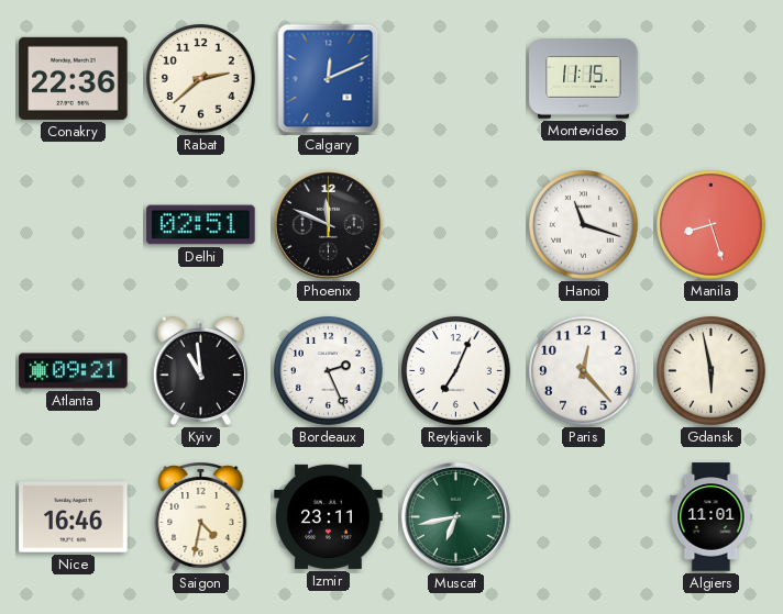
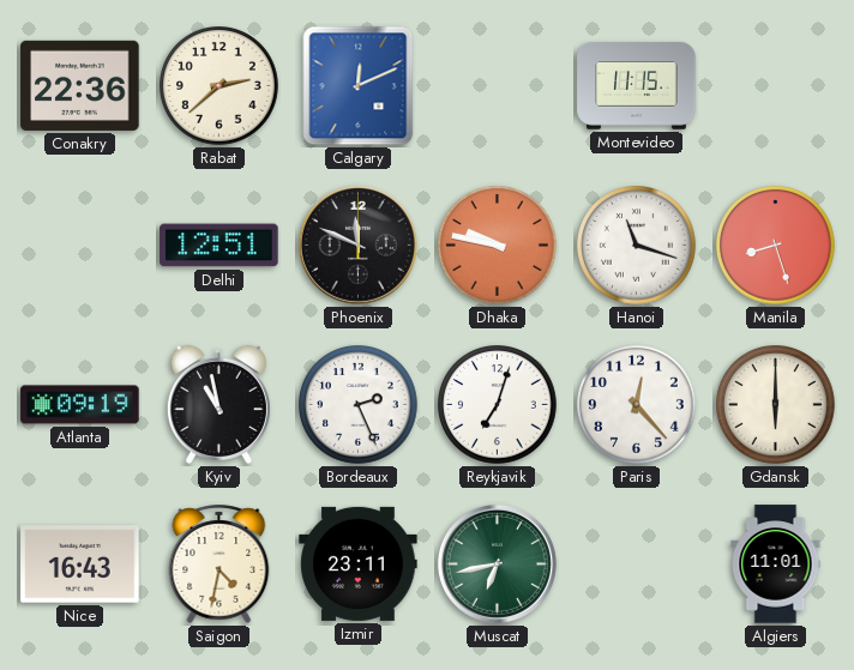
Delhi: 02:51 -> 12:51 (219, 246)
Dhaka: none -> 9:47 (498, 246)
Atlanta: 09:21 -> 09:19 (80, 405)
Kyiv: 10:59 -> 10:58 (218, 405)
Reykjavik: 7:04 -> 7:03 (498, 405)
Gdansk: 5:58 -> 6:00 (776, 405)
Nice: 16:46 -> 16:43 (80, 565)
